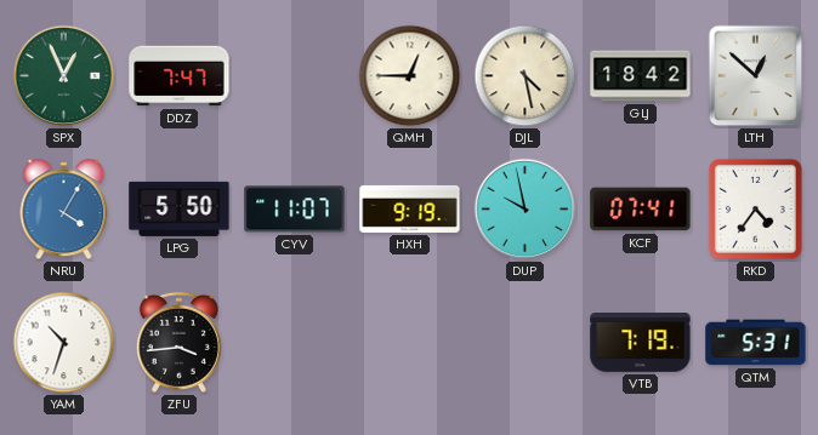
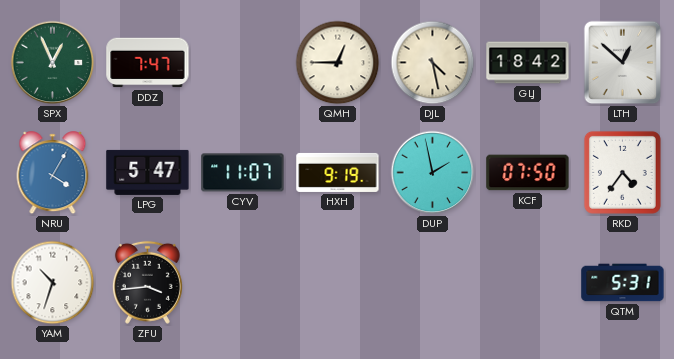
LPG: 5:50 -> 5:47 (148, 172)
DUP: 9:58 -> 1:58 (433, 173)
KCF: 07:41 -> 07:50 (528, 173)
VTB: 7:19 -> none (641, 343)
